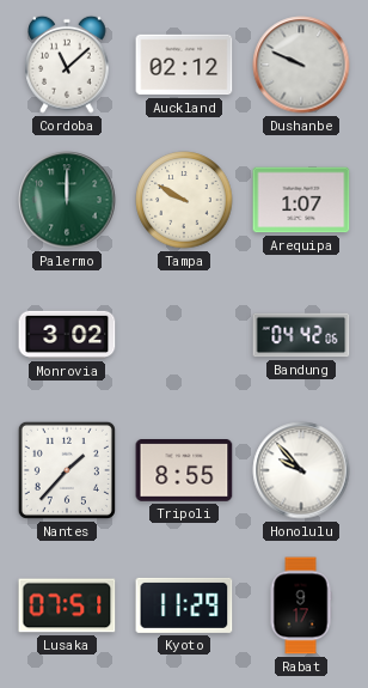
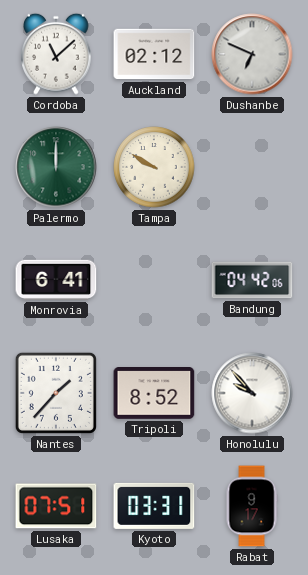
Dushanbe: 9:49 -> 6:49 (252, 54)
Arequipa: 1:07 -> none (301, 200)
Monrovia: 3:02 -> 6:41 (56, 280)
Tripoli: 8:55 -> 8:52 (154, 394)
Kyoto: 11:29 -> 03:31 (154, 506)
